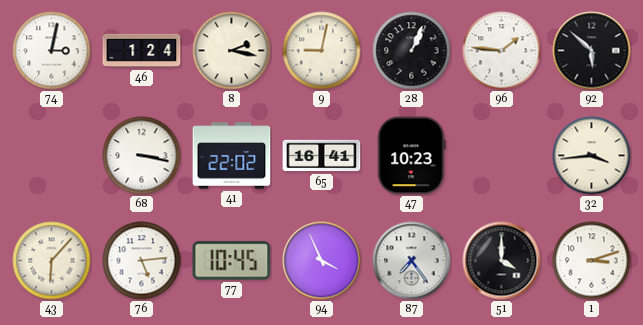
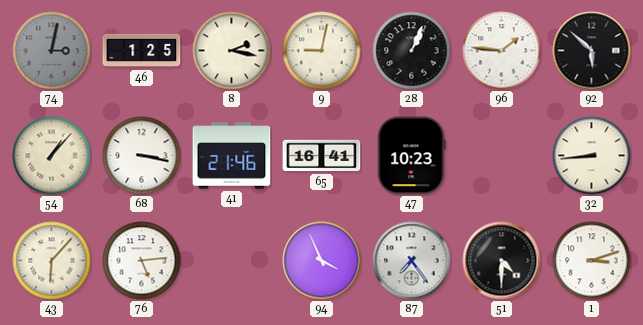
74 dial: white -> grey (52, 51)
46: 1:24 -> 1:25 (142, 51)
54: none -> 1:07 (52, 156)
41: 22:02 -> 21:46 (232, 156)
32: 3:44 -> 8:44 (592, 156)
77: 10:45 -> none (232, 261)
51: 4:00 -> 4:30 (502, 261)
